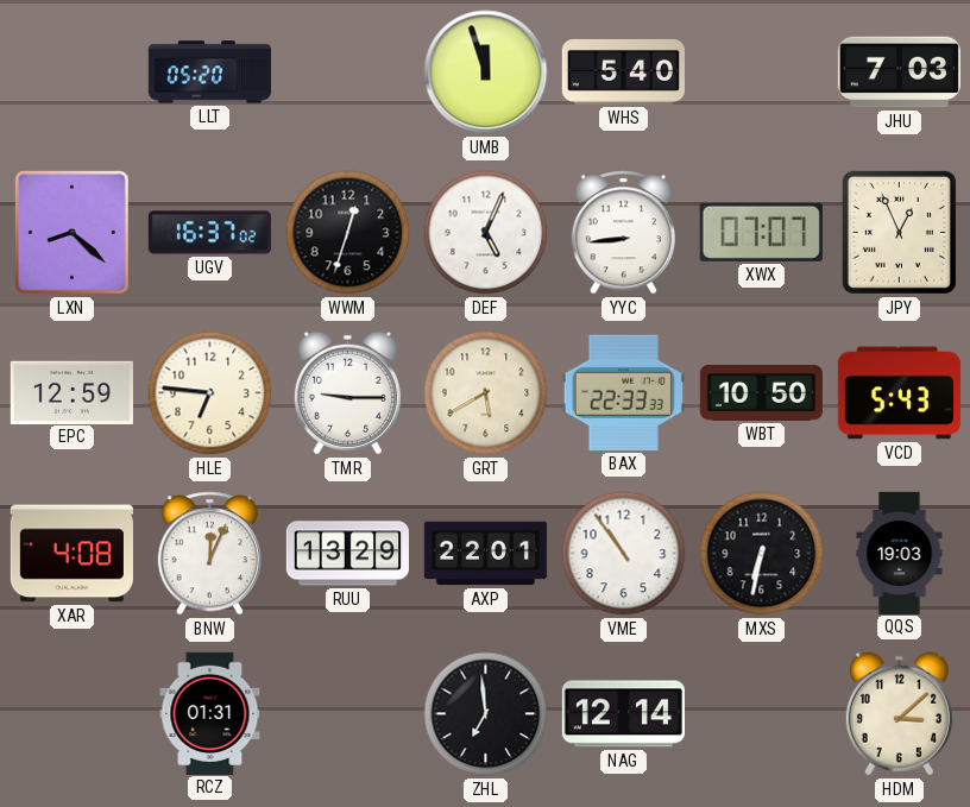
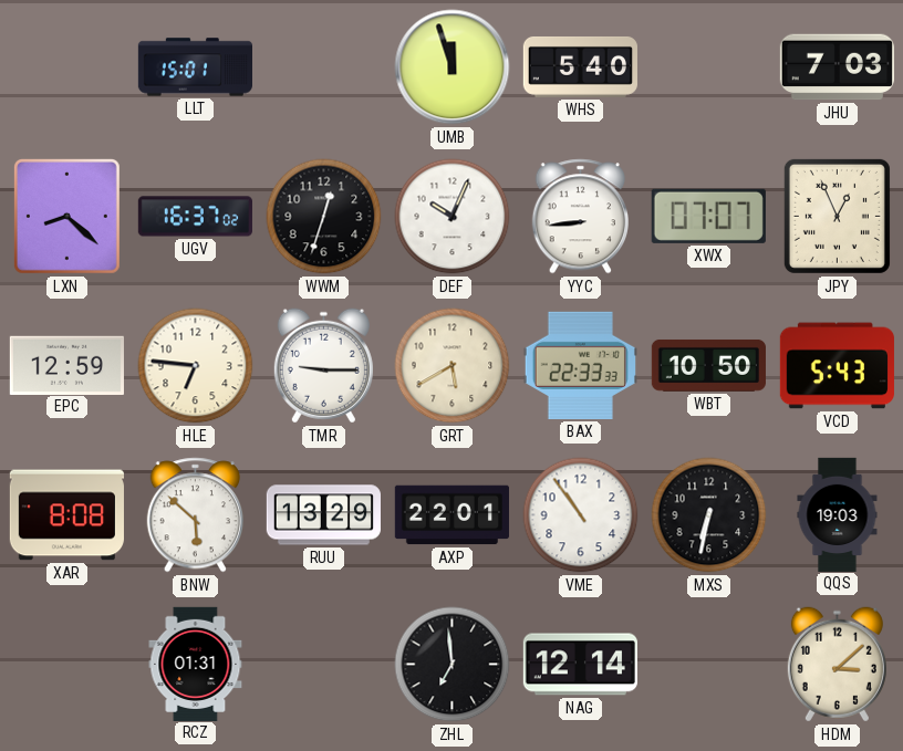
LLT: 05:20 -> 15:01 (195, 67)
DEF: 5:04 -> 10:04 (453, 217)
XAR: 4:08 -> 8:08 (66, 515)
BNW: 12:04 -> 5:52 (195, 515)
